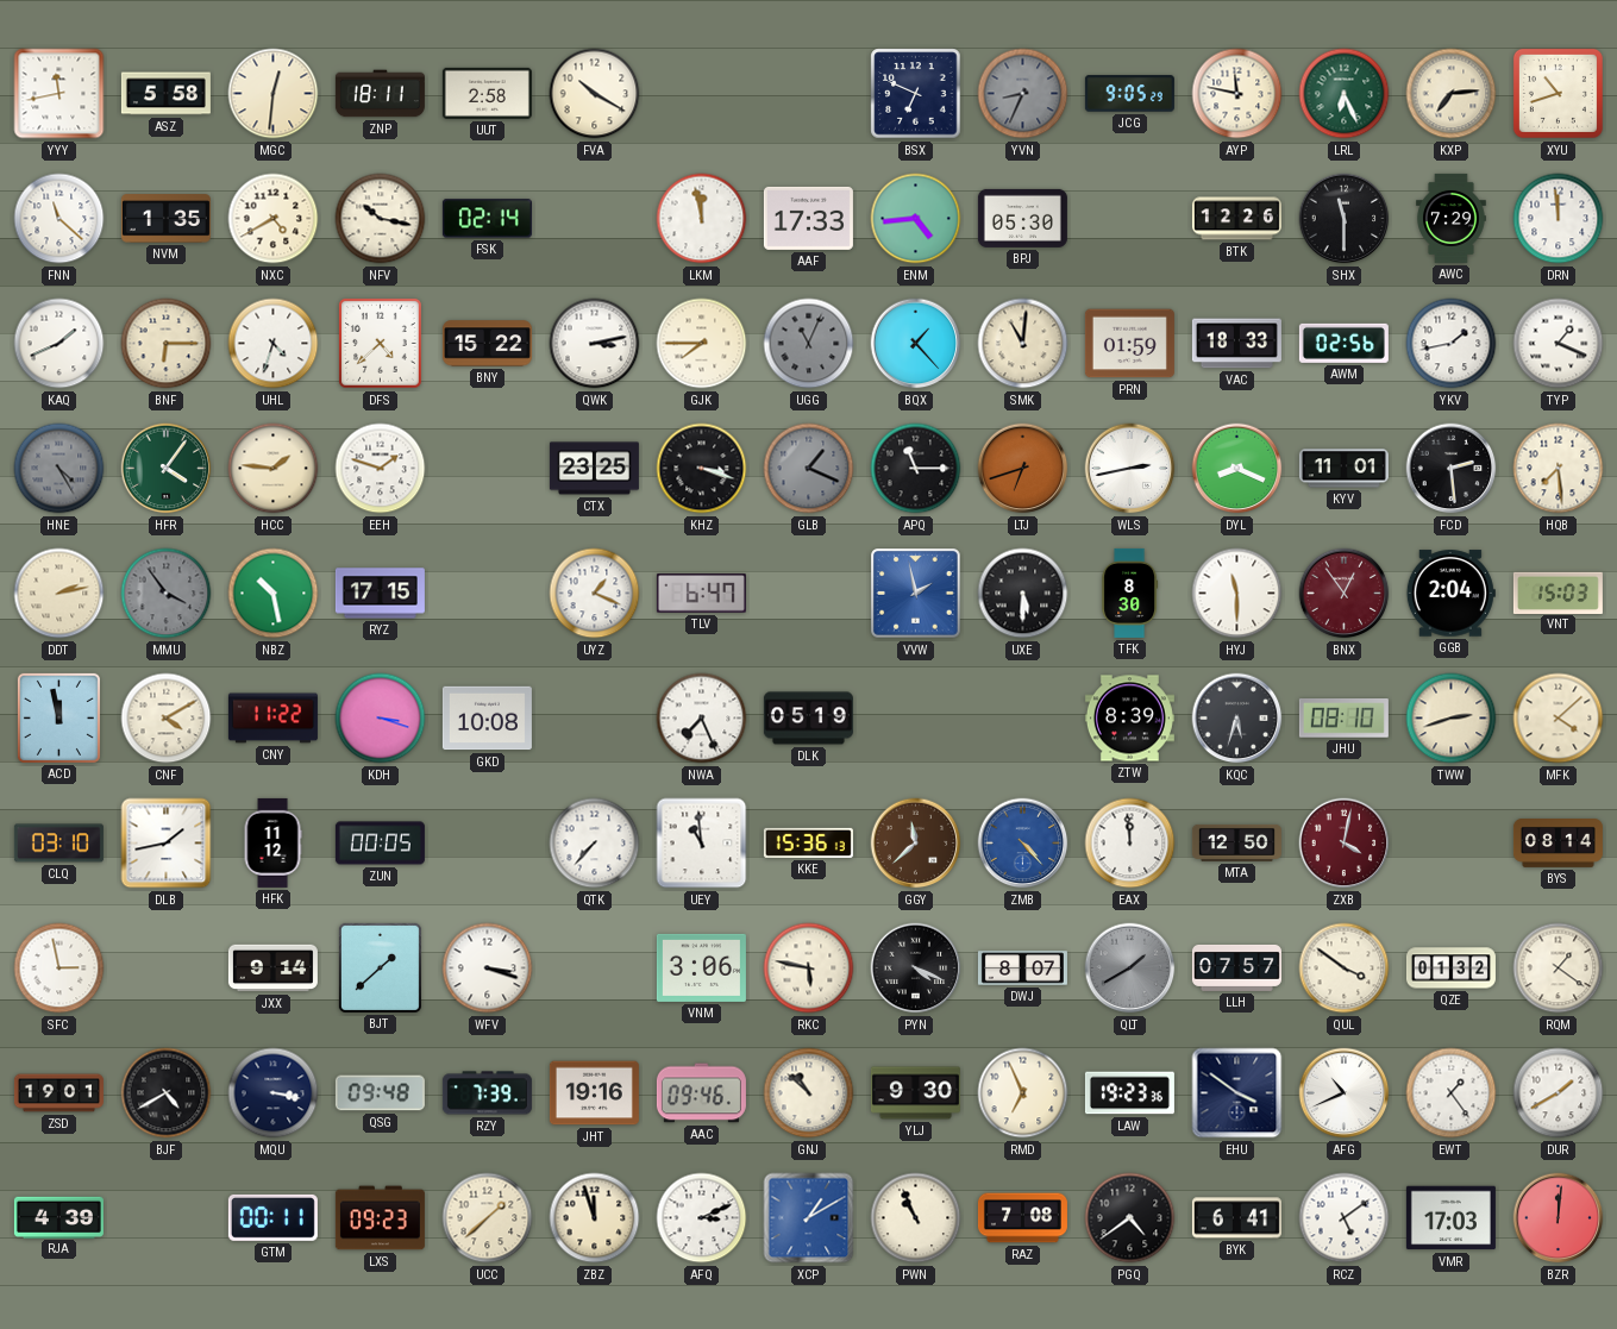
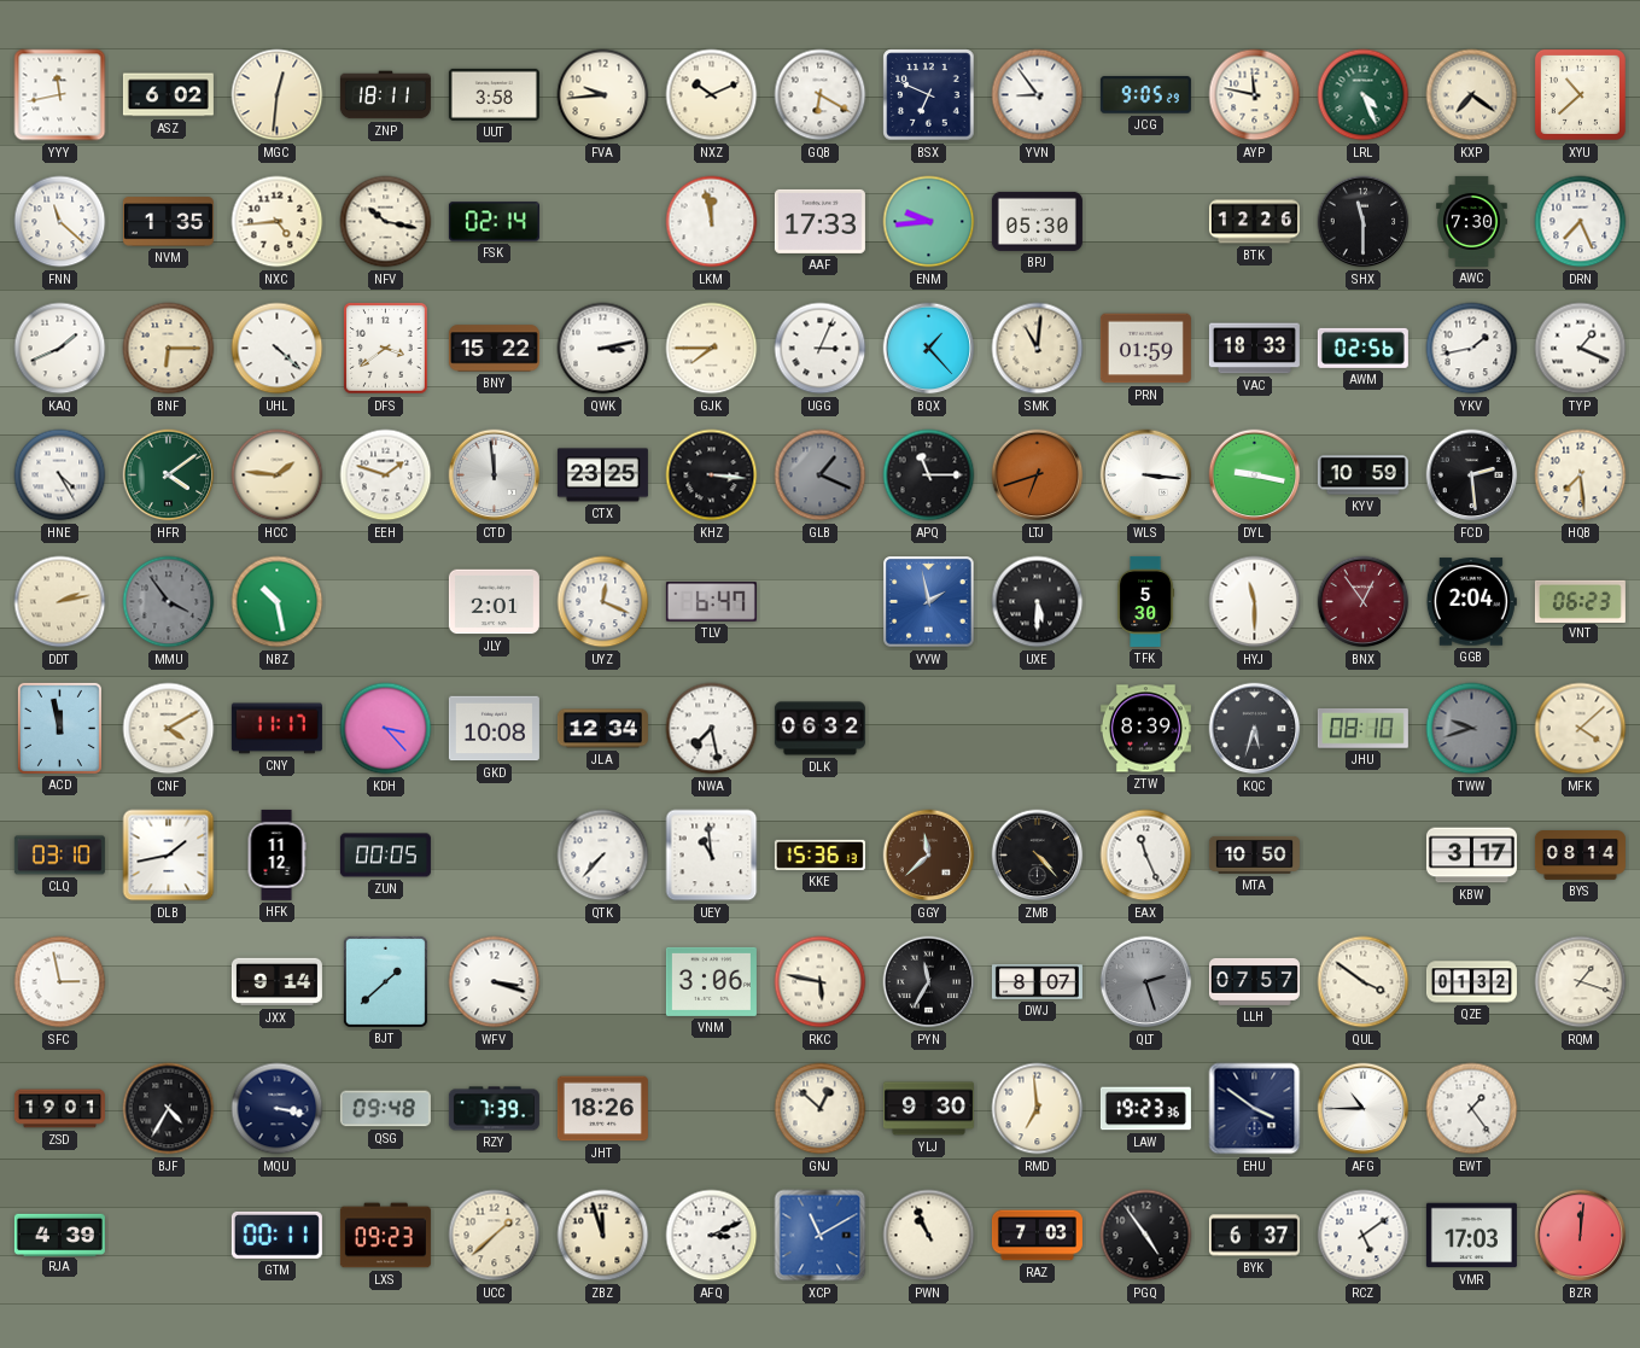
ASZ: 5:58 -> 6:02 (168, 95)
UUT: 2:58 -> 3:58 (494, 94)
FVA: 10:20 -> 9:44 (603, 95)
NXZ: none -> 10:11 (712, 95)
GQB: none -> 6:20 (821, 95)
YVN: 8:34 -> 8:54 (1038, 95)
YVN dial: grey -> white (1038, 95)
LRL: 6:26 -> 4:26 (1364, 95)
KXP: 7:14 -> 7:21 (1472, 95)
XYU: 10:42 -> 10:38 (1580, 94)
NXC: 4:40 -> 4:44 (278, 222)
ENM: 4:44 -> 9:44 (929, 222)
AWC: 7:29 -> 7:30 (1472, 221)
DRN: 11:59 -> 7:26 (1581, 222)
UHL: 4:33 -> 4:22 (278, 349)
DFS: 4:38 -> 3:39 (386, 349)
UGG: 11:04 -> 3:04 (821, 349)
UGG dial: grey -> white (821, 349)
HNE dial: grey -> white (60, 475)
HFR: 4:06 -> 4:09 (169, 475)
CTD: none -> 11:59 (495, 475)
KHZ: 3:18 -> 3:16 (712, 475)
WLS: 2:43 -> 3:16 (1146, 475)
DYL: 8:19 -> 9:17 (1255, 475)
KYV: 11:01 -> 10:59 (1362, 475)
RYZ: 17:15 -> none (380, 594)
JLY: none -> 2:01 (494, 602)
UYZ: 1:19 -> 12:19 (603, 602)
TFK: 8:30 -> 5:30 (1146, 601)
VNT: 15:03 -> 06:23 (1580, 601)
CNY: 11:22 -> 11:17 (276, 729)
KDH: 3:18 -> 3:23 (386, 729)
JLA: none -> 12:34 (602, 729)
NWA: 7:26 -> 7:28 (712, 729)
DLK: 05:19 -> 06:32 (819, 729)
TWW: 2:42 -> 9:42 (1472, 729)
TWW dial: cream -> grey (1472, 729)
ZMB dial: blue -> black (1038, 856)
EAX: 11:59 -> 11:26 (1146, 856)
MTA: 12:50 -> 10:50 (1254, 854)
ZXB: 4:02 -> none (1345, 844)
KBW: none -> 3:17 (1471, 856)
PYN: 4:19 -> 11:35 (929, 982)
QLT: 1:40 -> 2:27 (1146, 982)
RQM: 1:21 -> 1:18 (1581, 982)
BJF: 4:40 -> 4:35 (169, 1109)
JHT: 19:16 -> 18:26 (602, 1109)
AAC: 09:46 -> none (701, 1093)
GNJ: 10:52 -> 12:52 (821, 1109)
RMD: 6:56 -> 6:59 (1038, 1109)
AFG: 10:41 -> 10:45 (1364, 1109)
DUR: 1:40 -> none (1559, 1093)
XCP: 1:10 -> 11:10 (821, 1236)
RAZ: 7:08 -> 7:03 (1037, 1236)
PGQ: 4:39 -> 4:54 (1146, 1236)
BYK: 6:41 -> 6:37 (1254, 1236)
